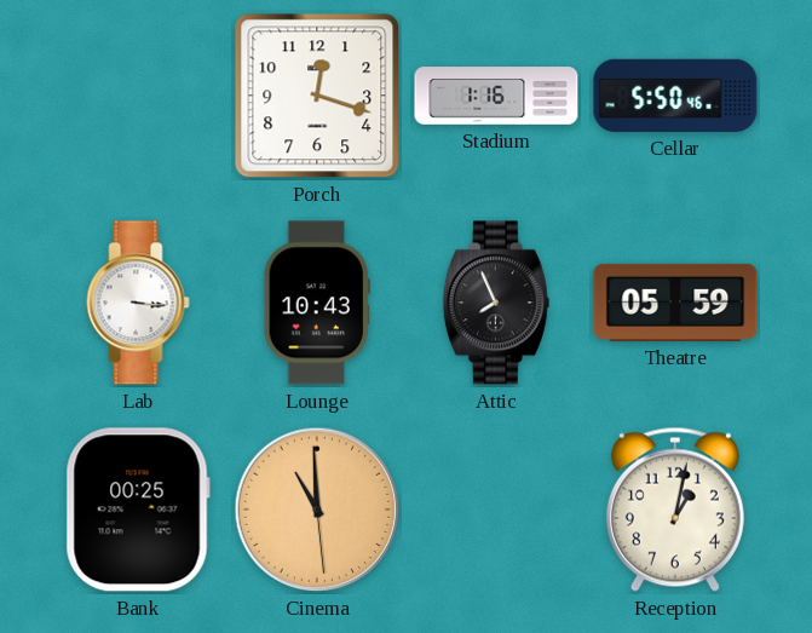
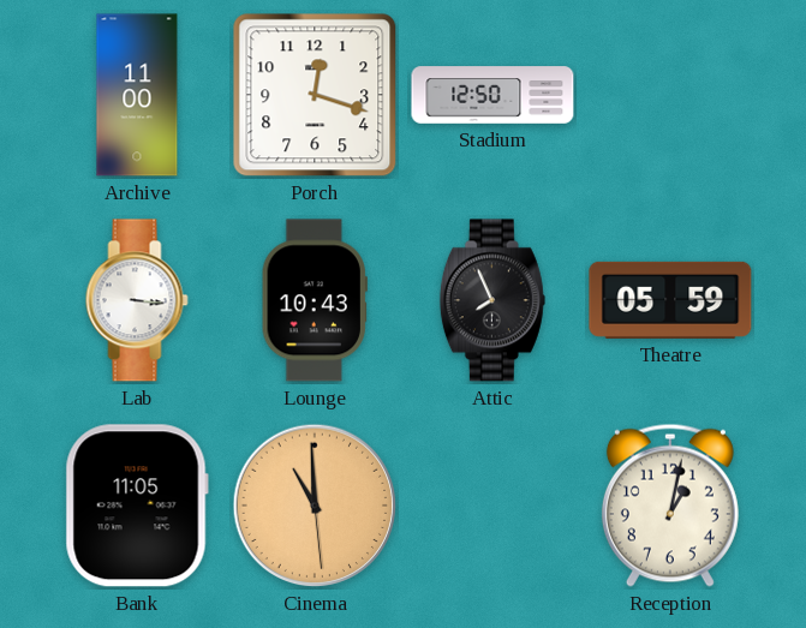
Archive: none -> 11:00 (137, 95)
Stadium: 1:16 -> 12:50 (492, 95)
Cellar: 5:50 -> none (675, 96)
Bank: 00:25 -> 11:05 (137, 506)
